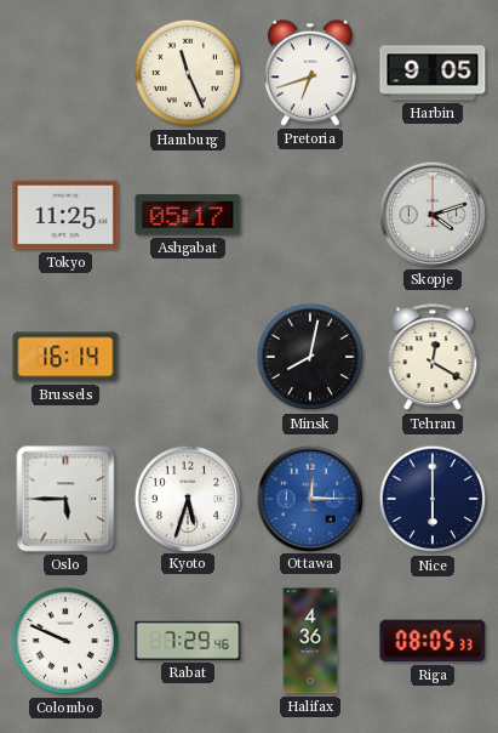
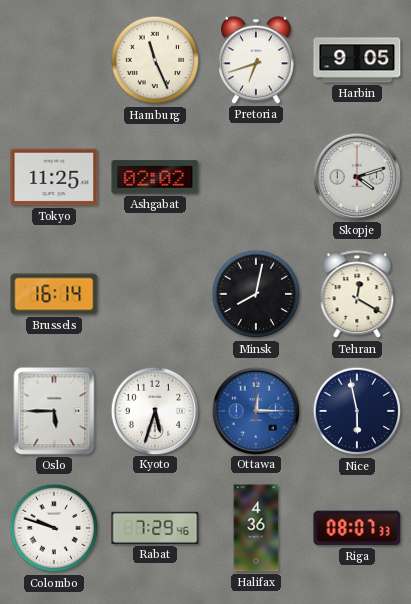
Ashgabat: 05:17 -> 02:02 (155, 177)
Nice: 6:00 -> 5:58 (357, 411)
Colombo: 9:49 -> 9:48 (54, 528)
Riga: 08:05 -> 08:07 (357, 528)
